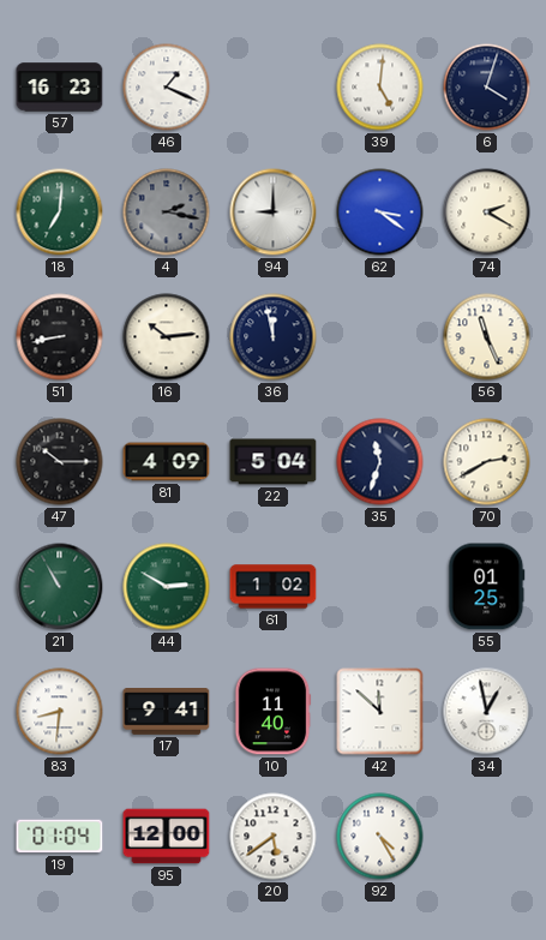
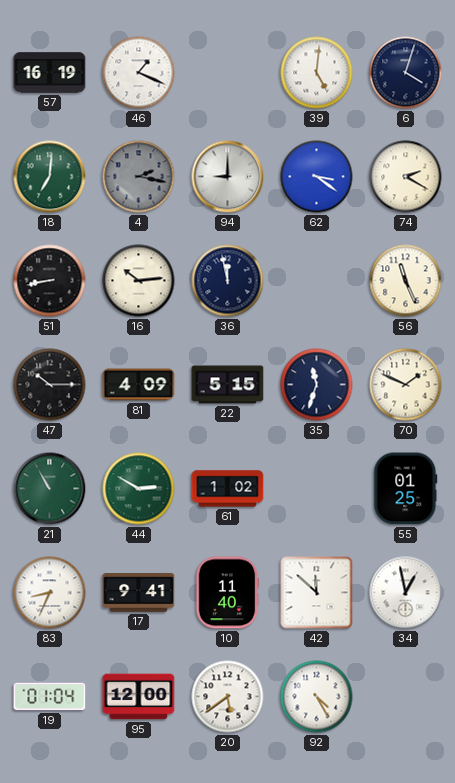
57: 16:23 -> 16:19 (50, 73)
22: 5:04 -> 5:15 (228, 385)
70: 2:40 -> 1:49 (406, 385)
83: 8:31 -> 8:34 (50, 593)
